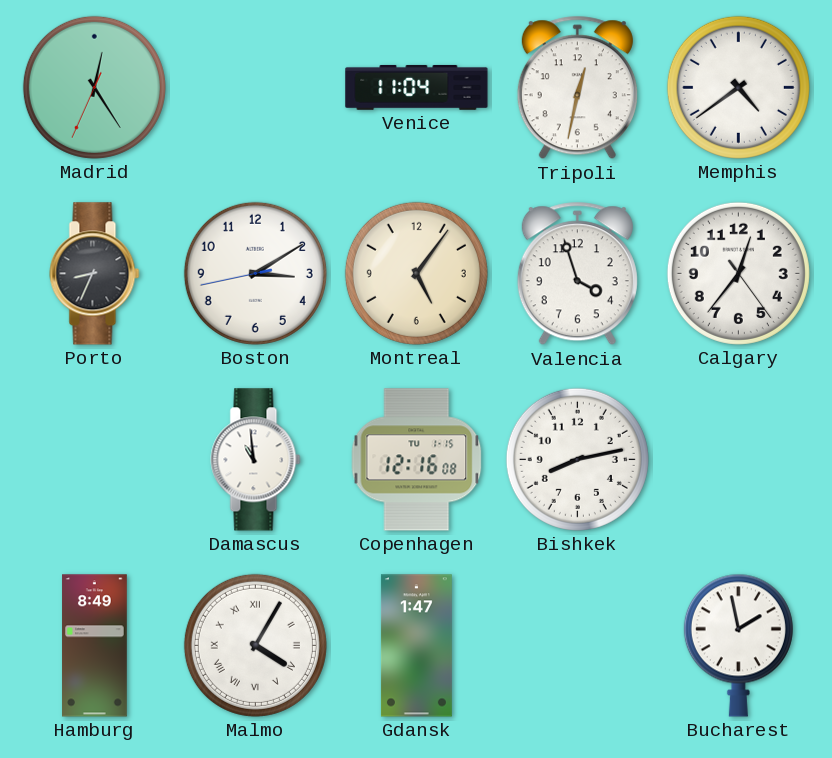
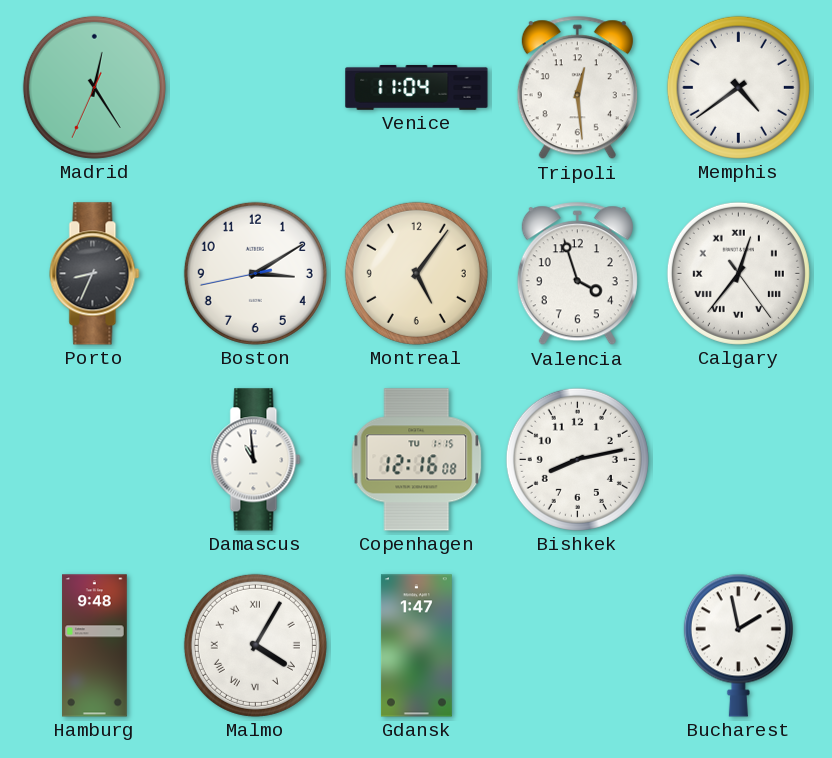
Tripoli: 12:32 -> 12:29 (577, 88)
Calgary numerals: Arabic -> Roman (738, 273)
Hamburg: 8:49 -> 9:48 (95, 646)
